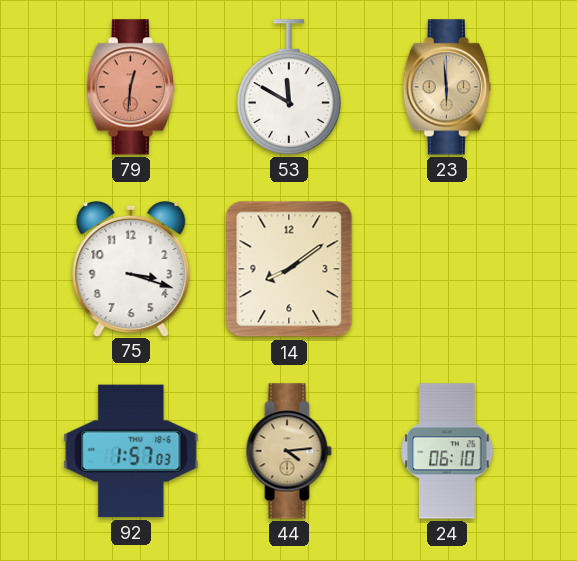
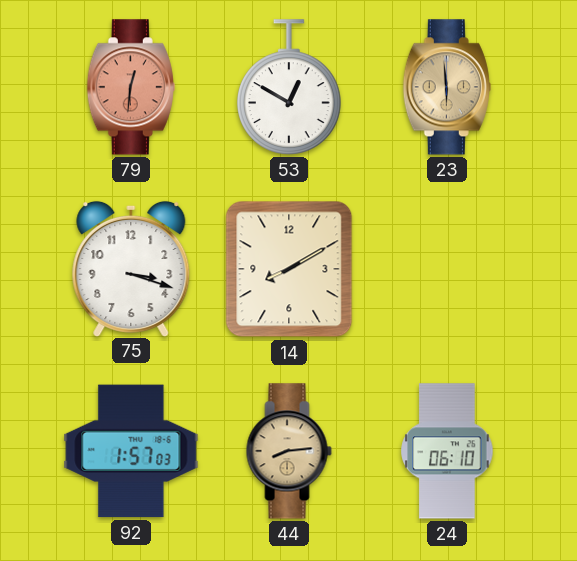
53: 11:50 -> 12:50 (290, 87)
14: 8:09 -> 8:10 (289, 269)
44: 4:14 -> 8:14 (289, 451)
